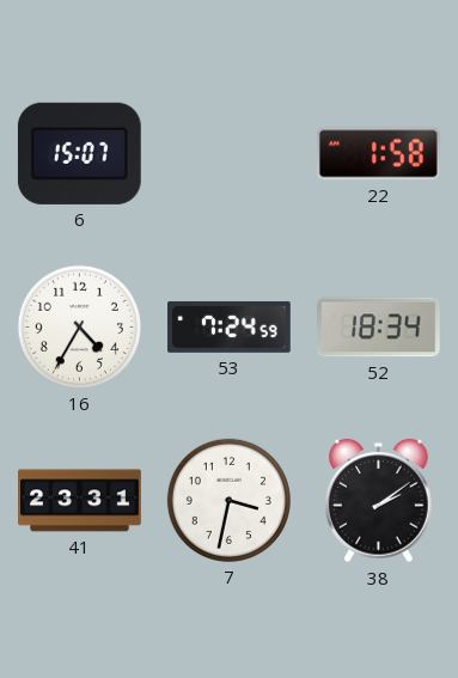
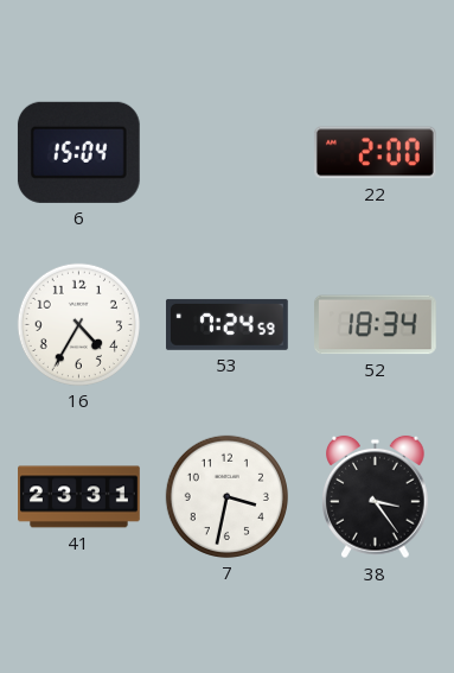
6: 15:07 -> 15:04 (78, 152)
22: 1:58 -> 2:00 (375, 153)
38: 2:09 -> 3:24 (376, 497)
